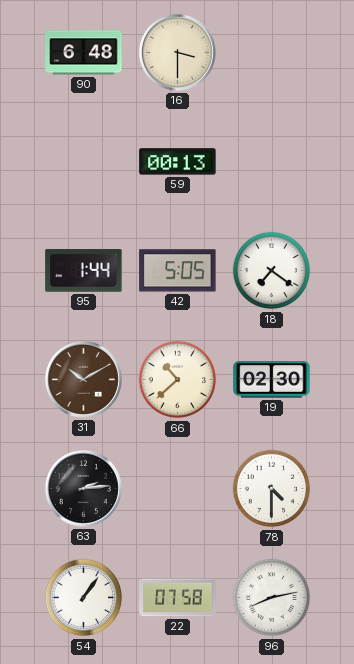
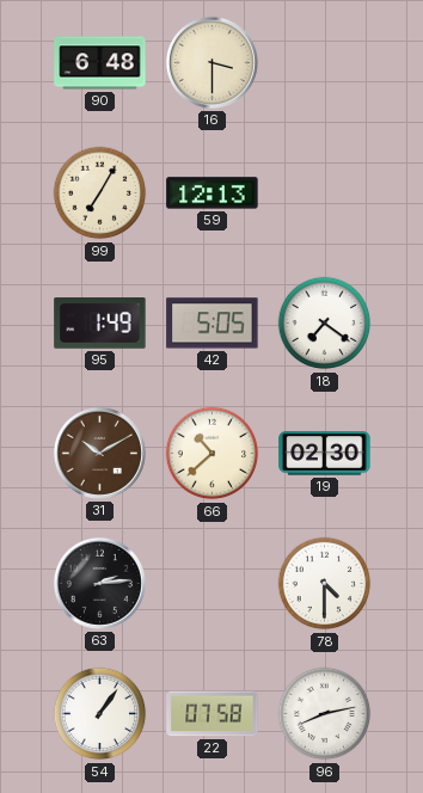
99: none -> 7:05 (100, 193)
59: 00:13 -> 12:13 (213, 193)
95: 1:44 -> 1:49 (100, 324)
